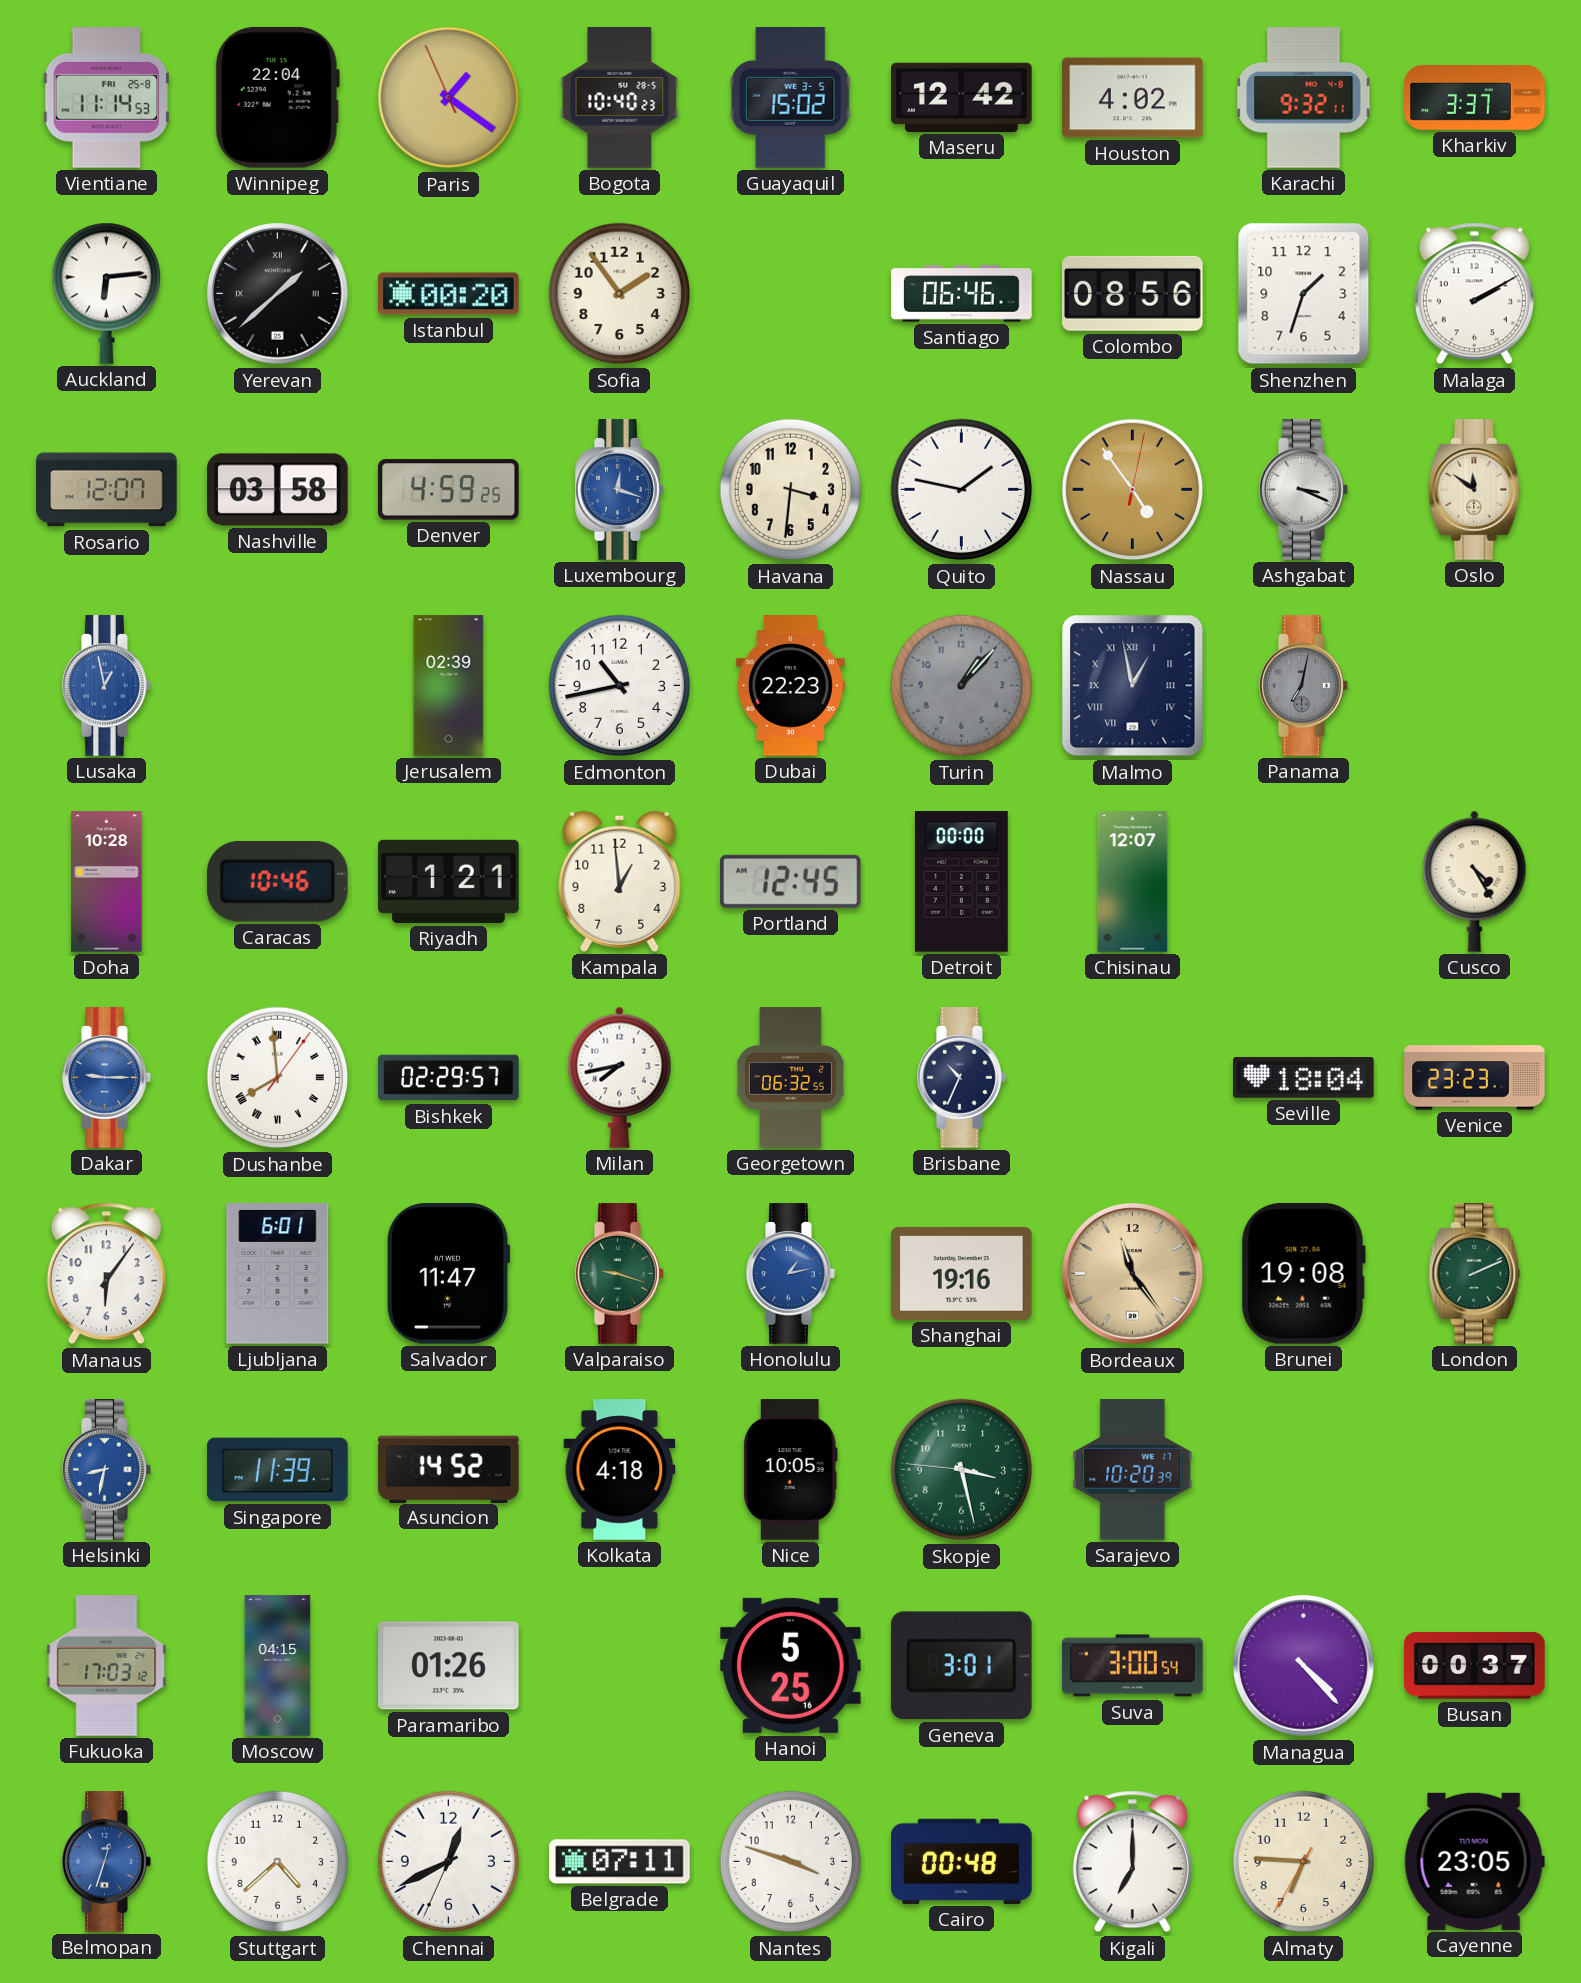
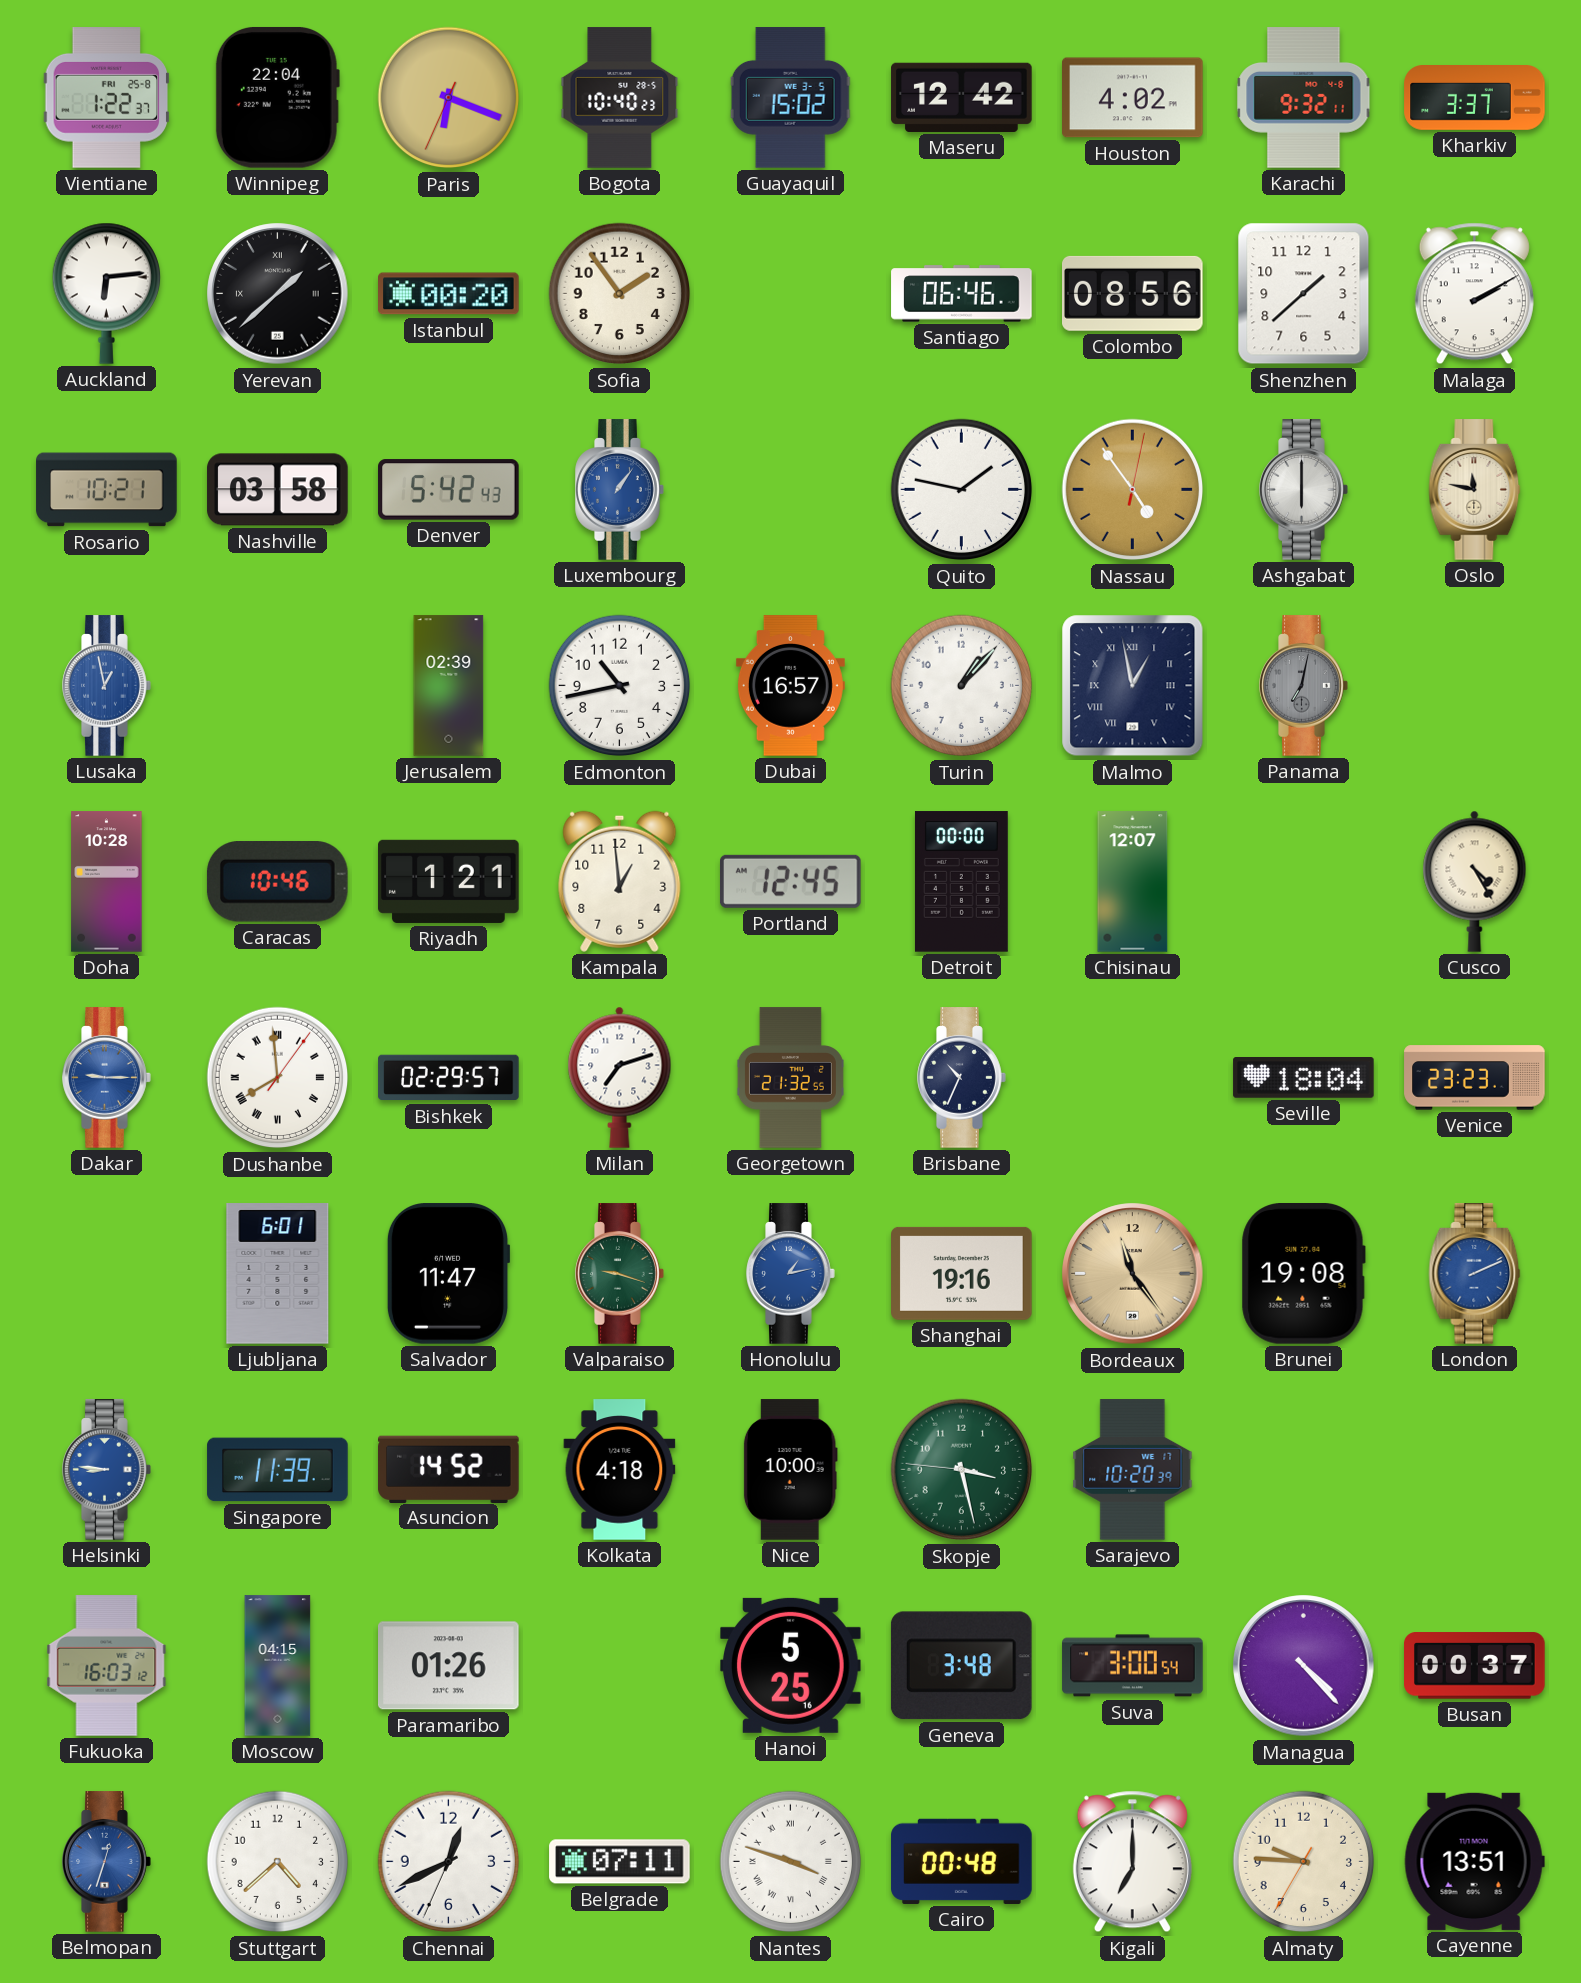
Vientiane: 11:14 -> 1:22 (107, 98)
Paris: 1:20 -> 6:18 (449, 98)
Shenzhen: 1:33 -> 1:38 (1304, 294)
Rosario: 12:07 -> 10:21 (107, 490)
Denver: 4:59 -> 5:42 (449, 490)
Luxembourg: 12:18 -> 1:06 (620, 490)
Havana: 3:31 -> none (791, 490)
Ashgabat: 3:19 -> 6:00 (1304, 490)
Oslo: 11:51 -> 11:47 (1475, 490)
Dubai: 22:23 -> 16:57 (790, 686)
Turin dial: grey -> white (962, 686)
Milan: 7:43 -> 7:12 (620, 1077)
Georgetown: 06:32 -> 21:32 (790, 1078)
Manaus: 6:06 -> none (106, 1274)
London dial: green -> blue (1475, 1274)
Helsinki: 8:32 -> 8:46 (107, 1470)
Nice: 10:05 -> 10:00 (790, 1470)
Fukuoka: 17:03 -> 16:03 (107, 1666)
Geneva: 3:01 -> 3:48 (961, 1666)
Nantes numerals: Arabic -> Roman (791, 1862)
Almaty: 6:45 -> 9:45 (1304, 1862)
Cayenne: 23:05 -> 13:51 (1474, 1861)
